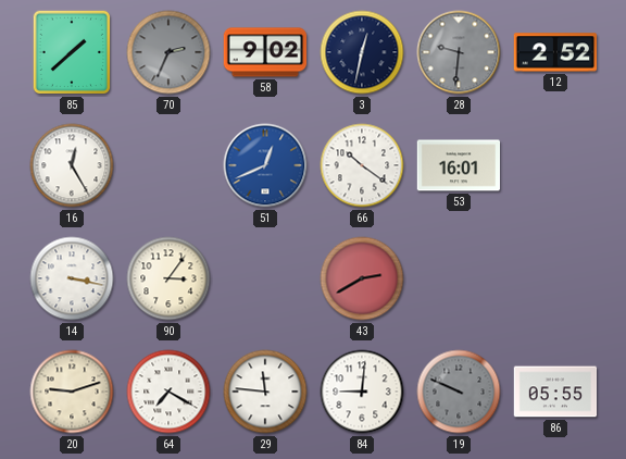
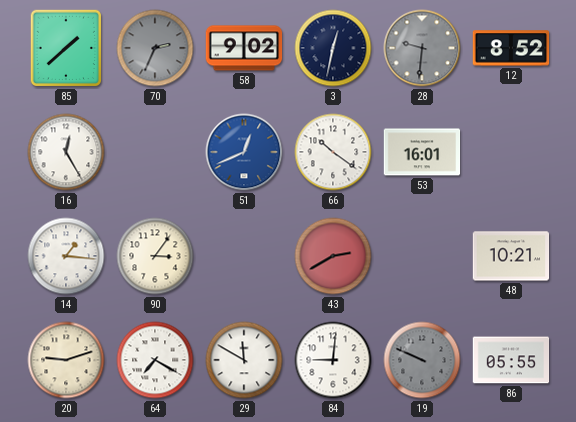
12: 2:52 -> 8:52 (511, 48)
14: 3:17 -> 1:16 (66, 256)
48: none -> 10:21 (511, 256)
29: 11:46 -> 11:50 (244, 360)
